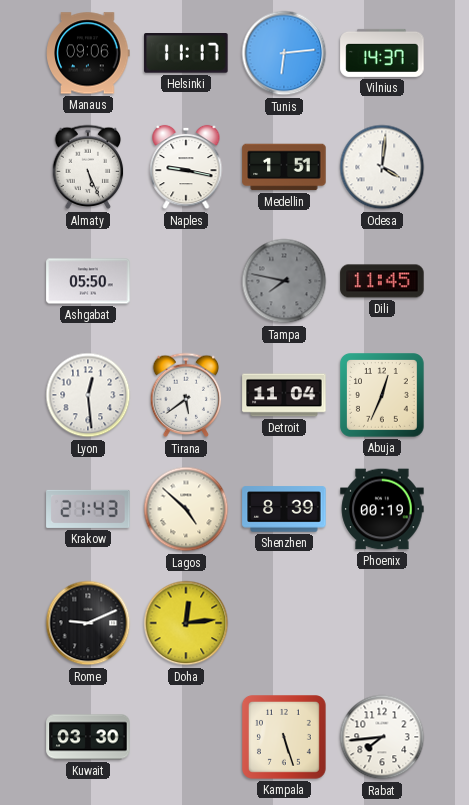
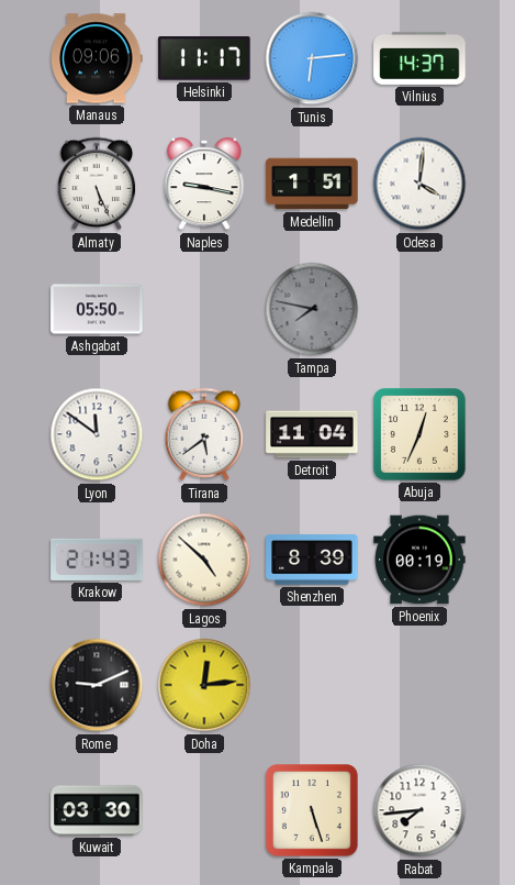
Dili: 11:45 -> none (382, 281)
Lyon: 12:29 -> 11:51 (97, 434)
